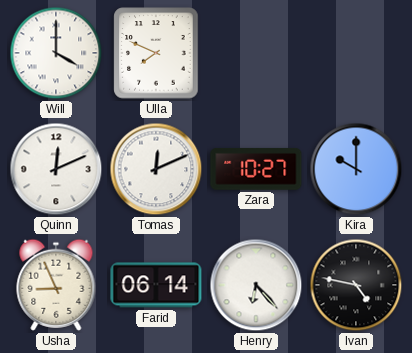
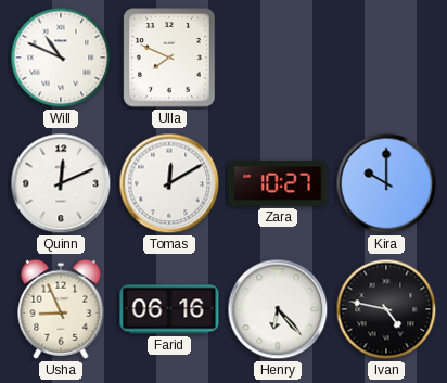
Will: 4:00 -> 10:49 (61, 58)
Tomas: 12:11 -> 12:10 (169, 183)
Farid: 06:14 -> 06:16 (169, 309)
